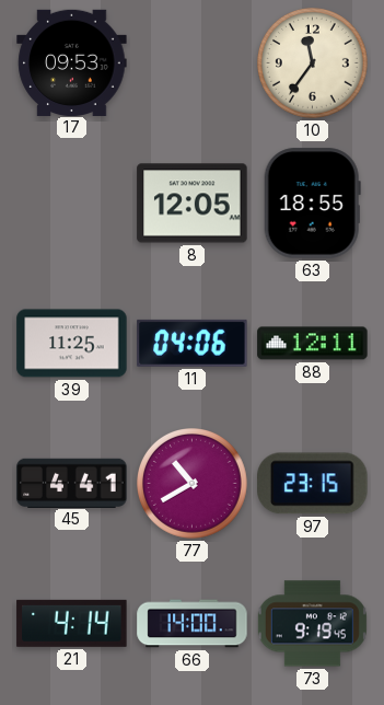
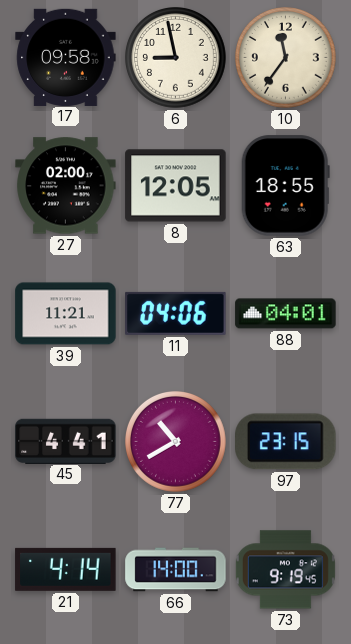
17: 09:53 -> 09:58 (66, 57)
6: none -> 8:58 (176, 58)
27: none -> 02:00 (66, 186)
39: 11:25 -> 11:21 (66, 314)
88: 12:11 -> 04:01 (286, 314)
